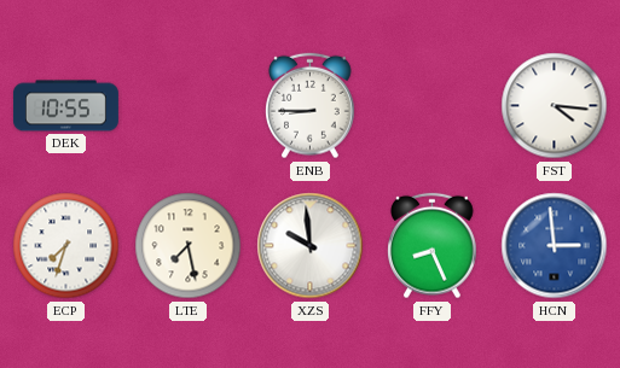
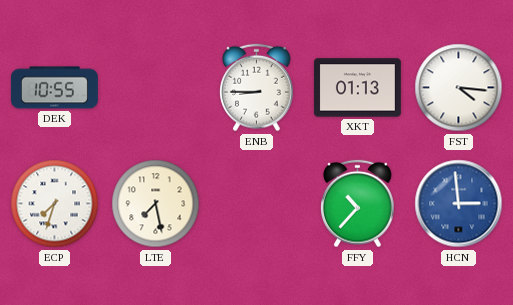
XKT: none -> 01:13 (357, 88)
XZS: 9:59 -> none (311, 246)
FFY: 8:26 -> 10:37 (358, 204)
